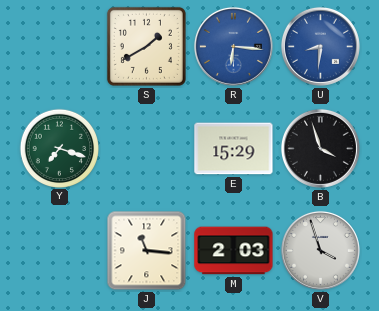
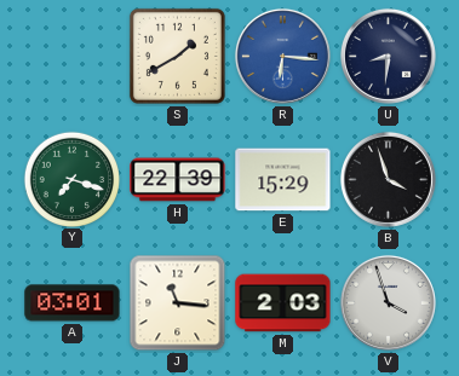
U dial: blue -> navy (388, 56)
H: none -> 22:39 (178, 180)
A: none -> 03:01 (73, 303)
